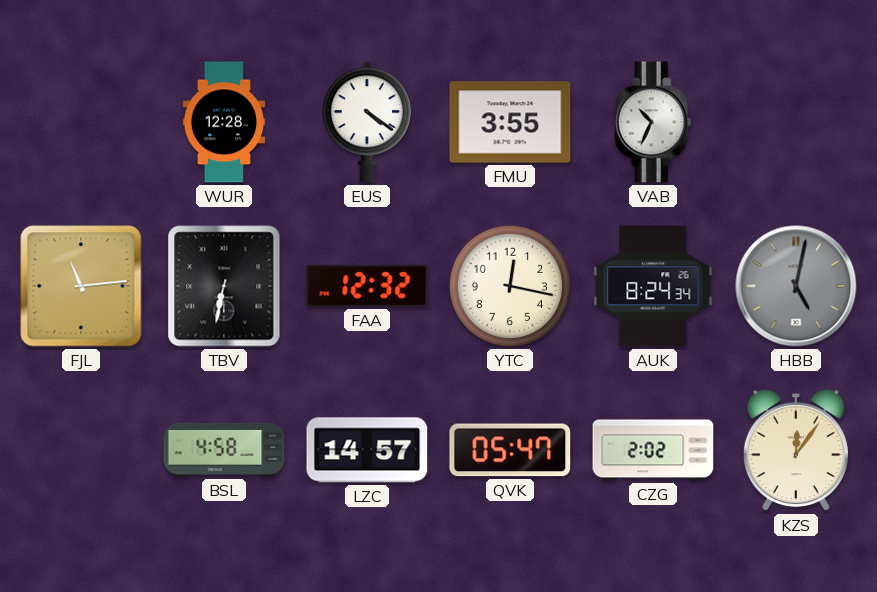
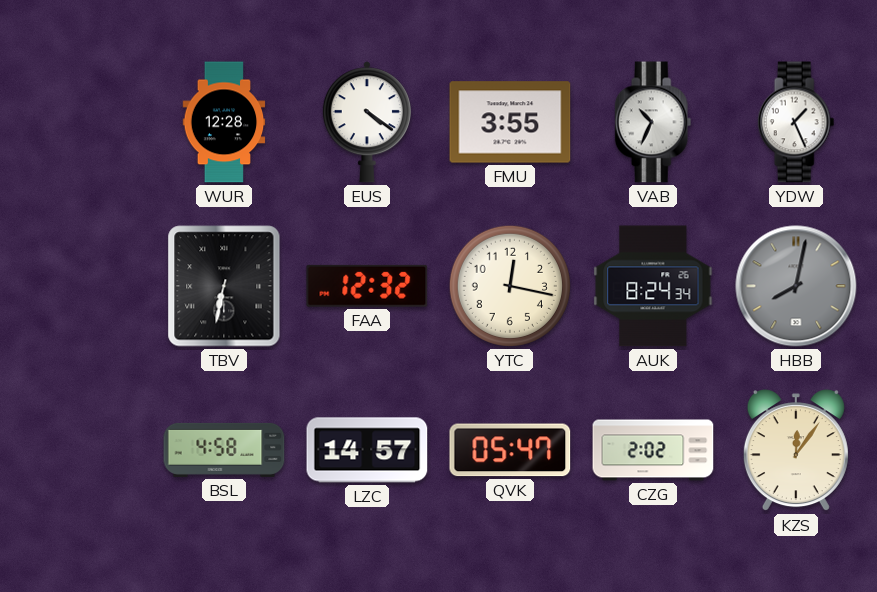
YDW: none -> 1:26 (796, 122)
FJL: 11:14 -> none (81, 286)
HBB: 5:02 -> 8:02 (796, 286)
